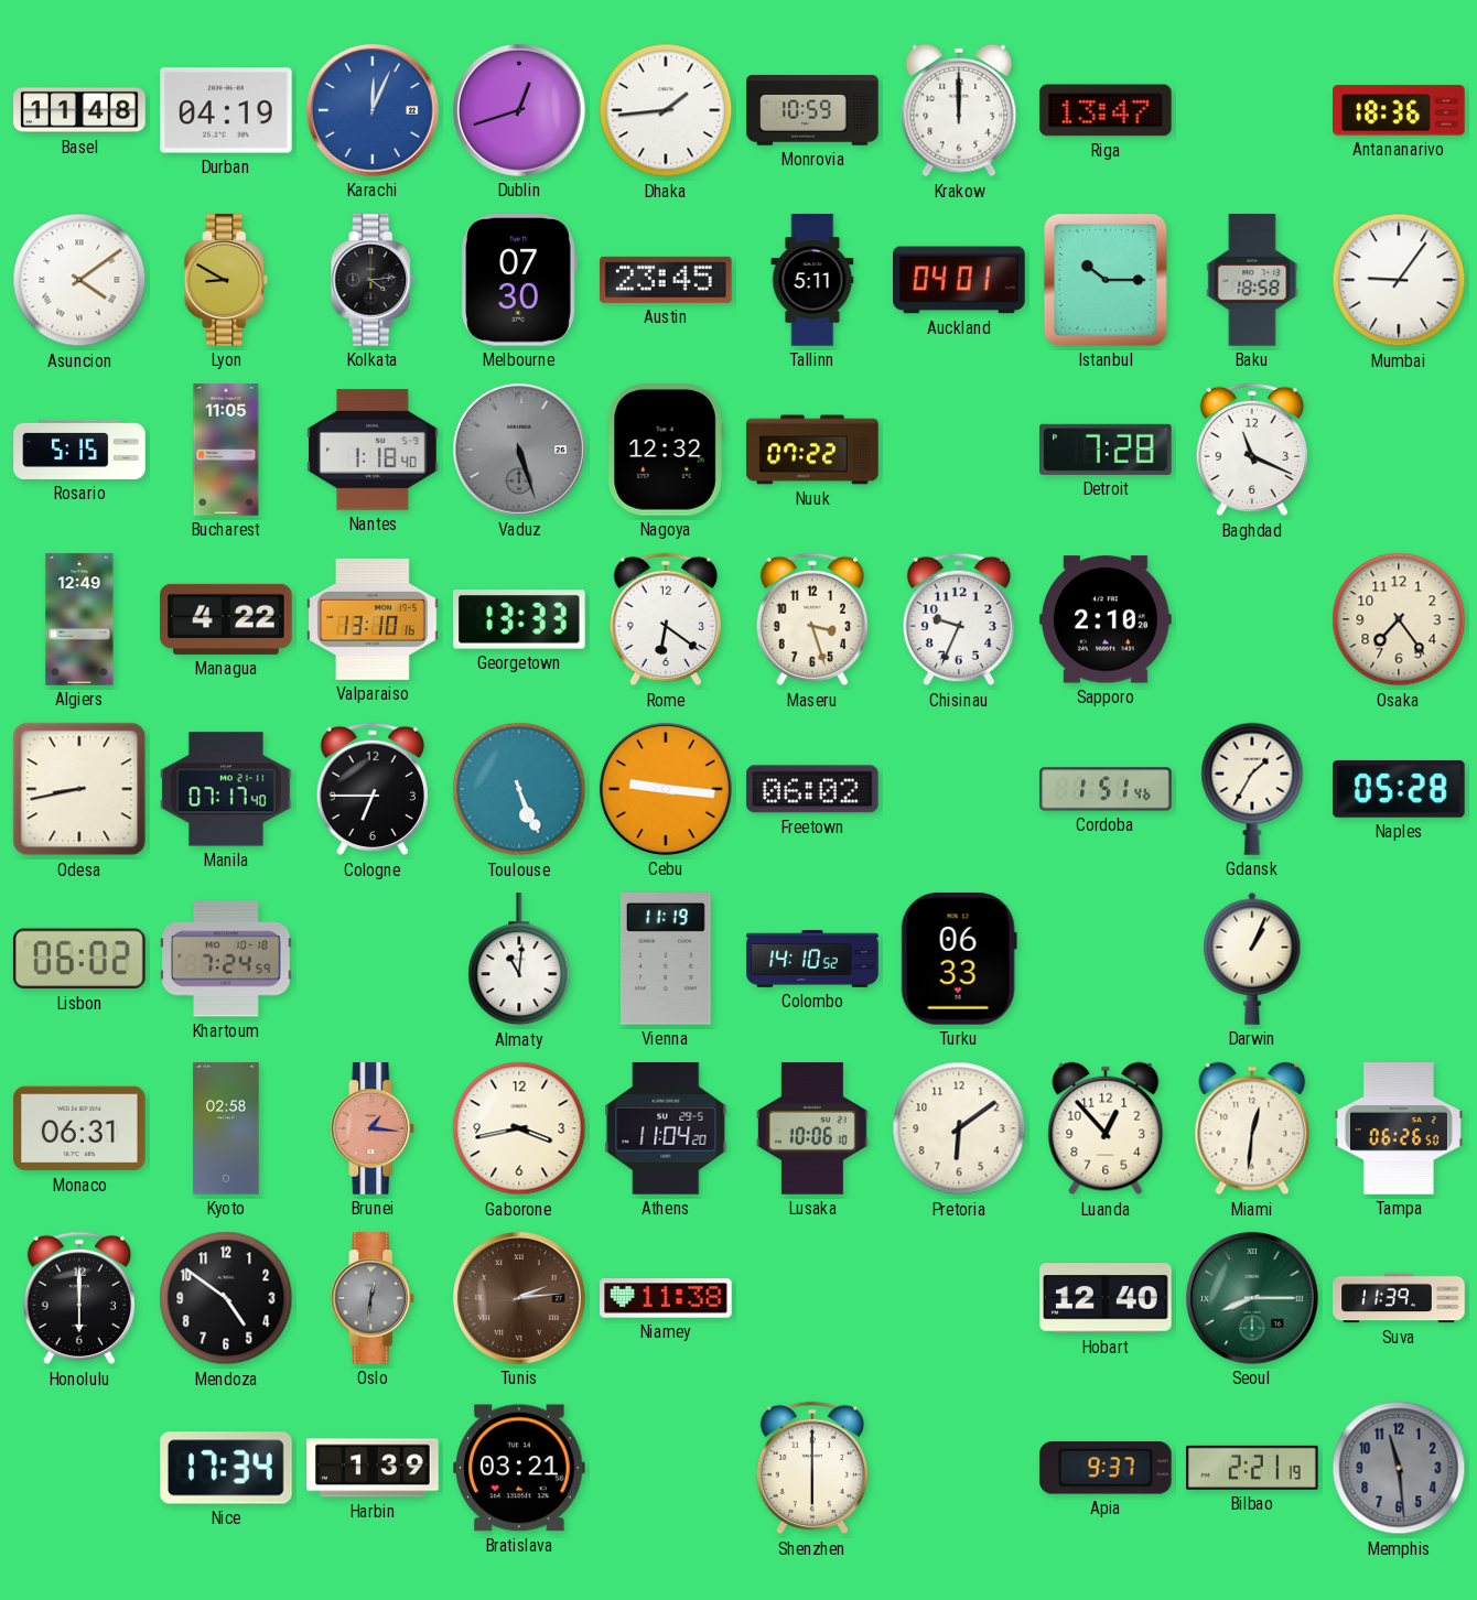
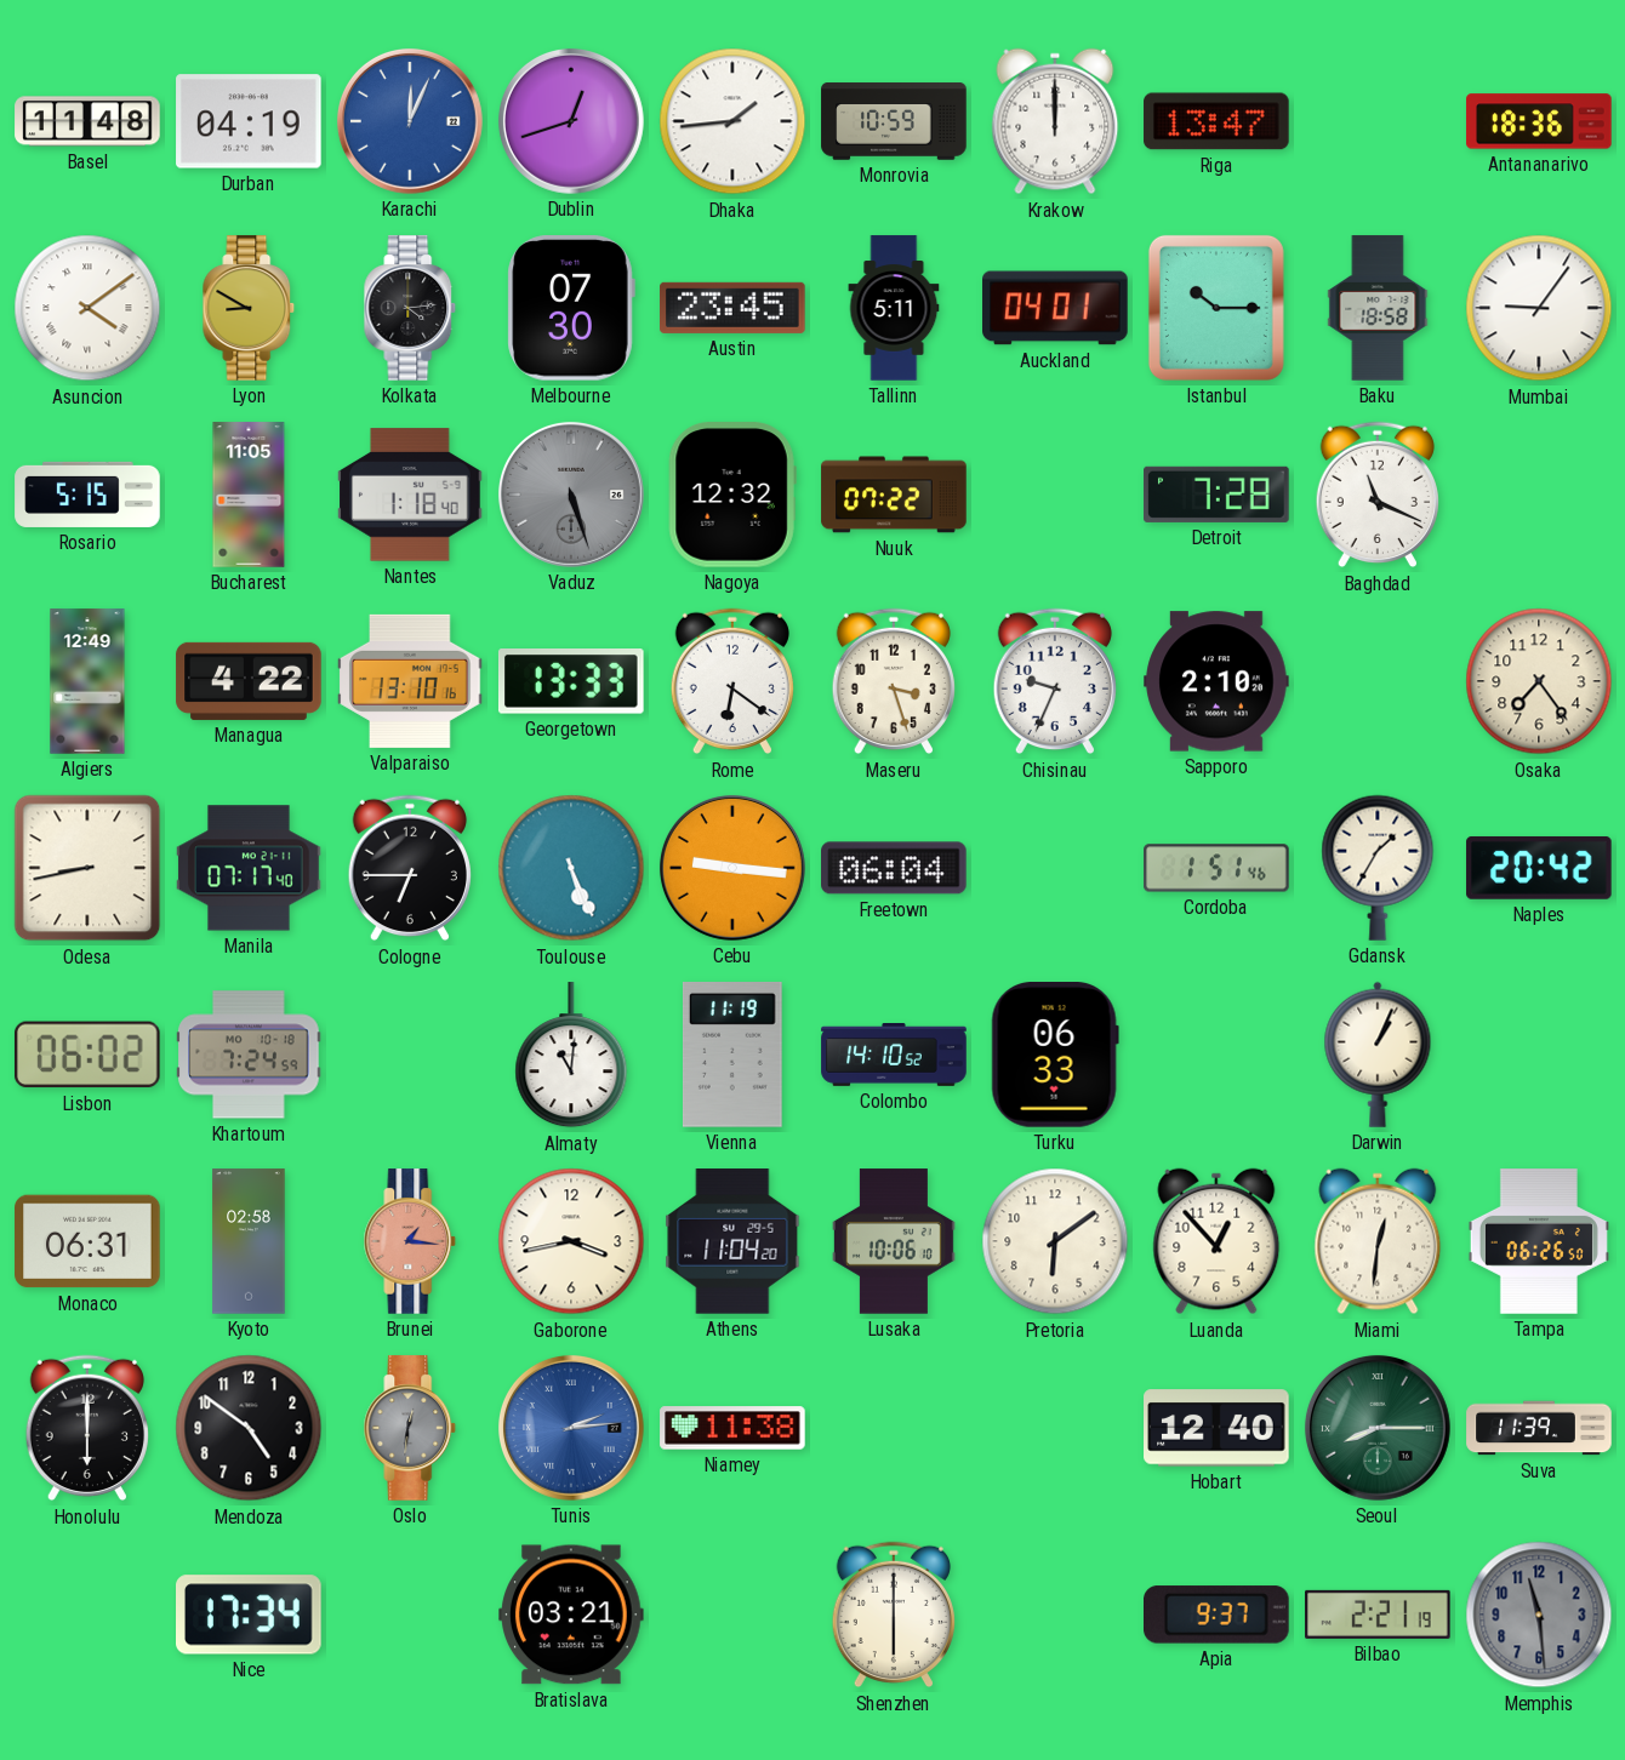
Freetown: 06:02 -> 06:04 (894, 868)
Naples: 05:28 -> 20:42 (1539, 868)
Tunis dial: brown -> blue (571, 1428)
Harbin: 1:39 -> none (373, 1468)
